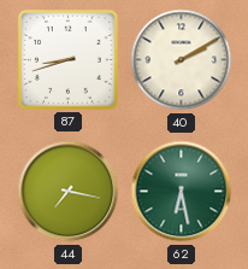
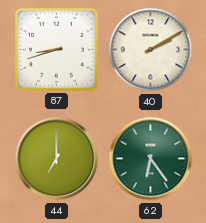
44: 7:17 -> 7:00 (57, 159)
62: 6:28 -> 6:24 (151, 159)
